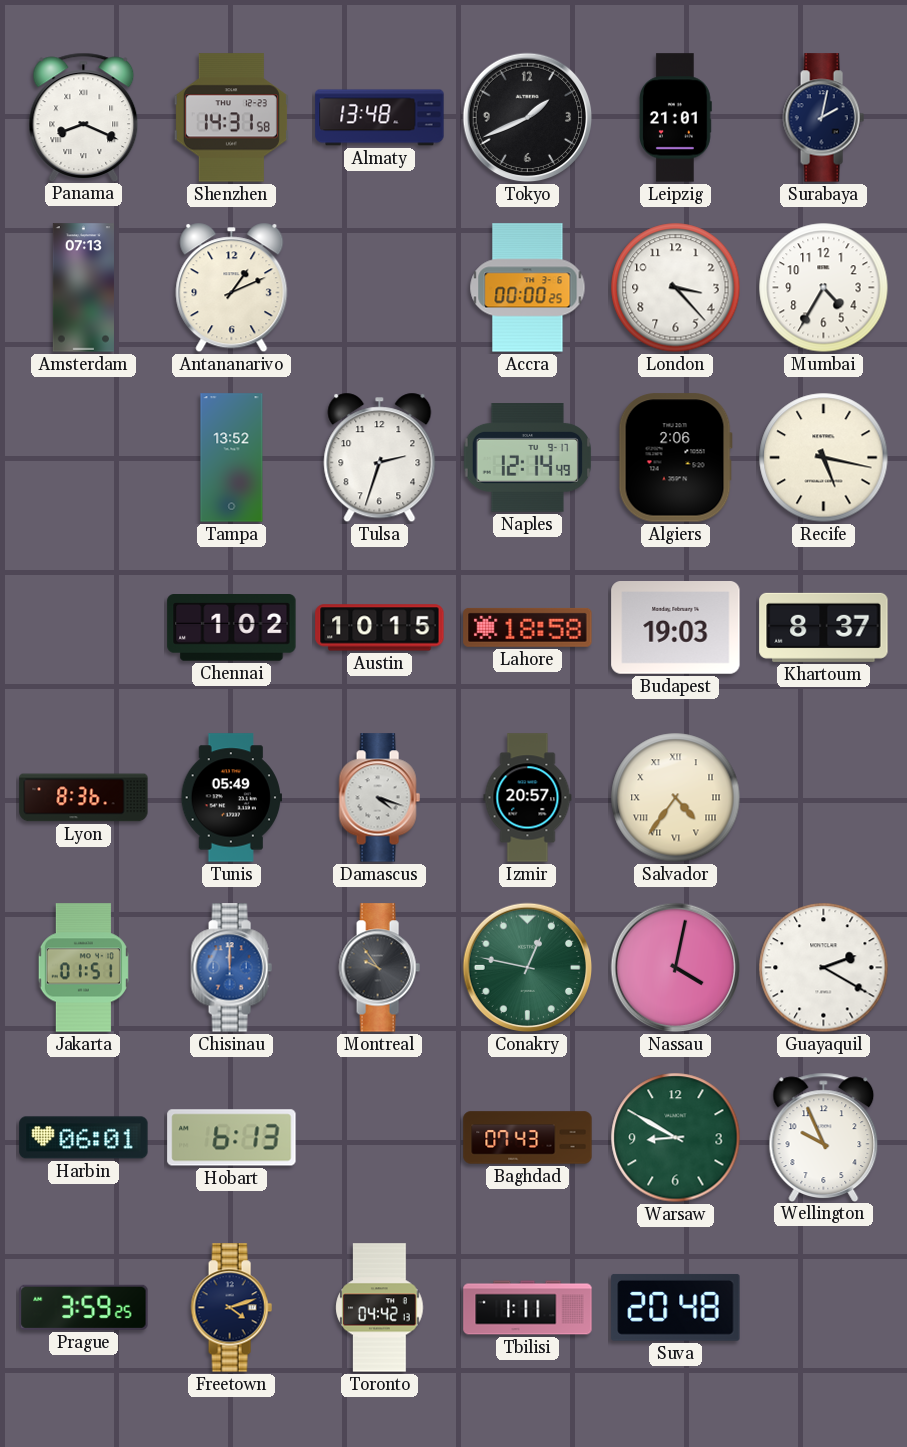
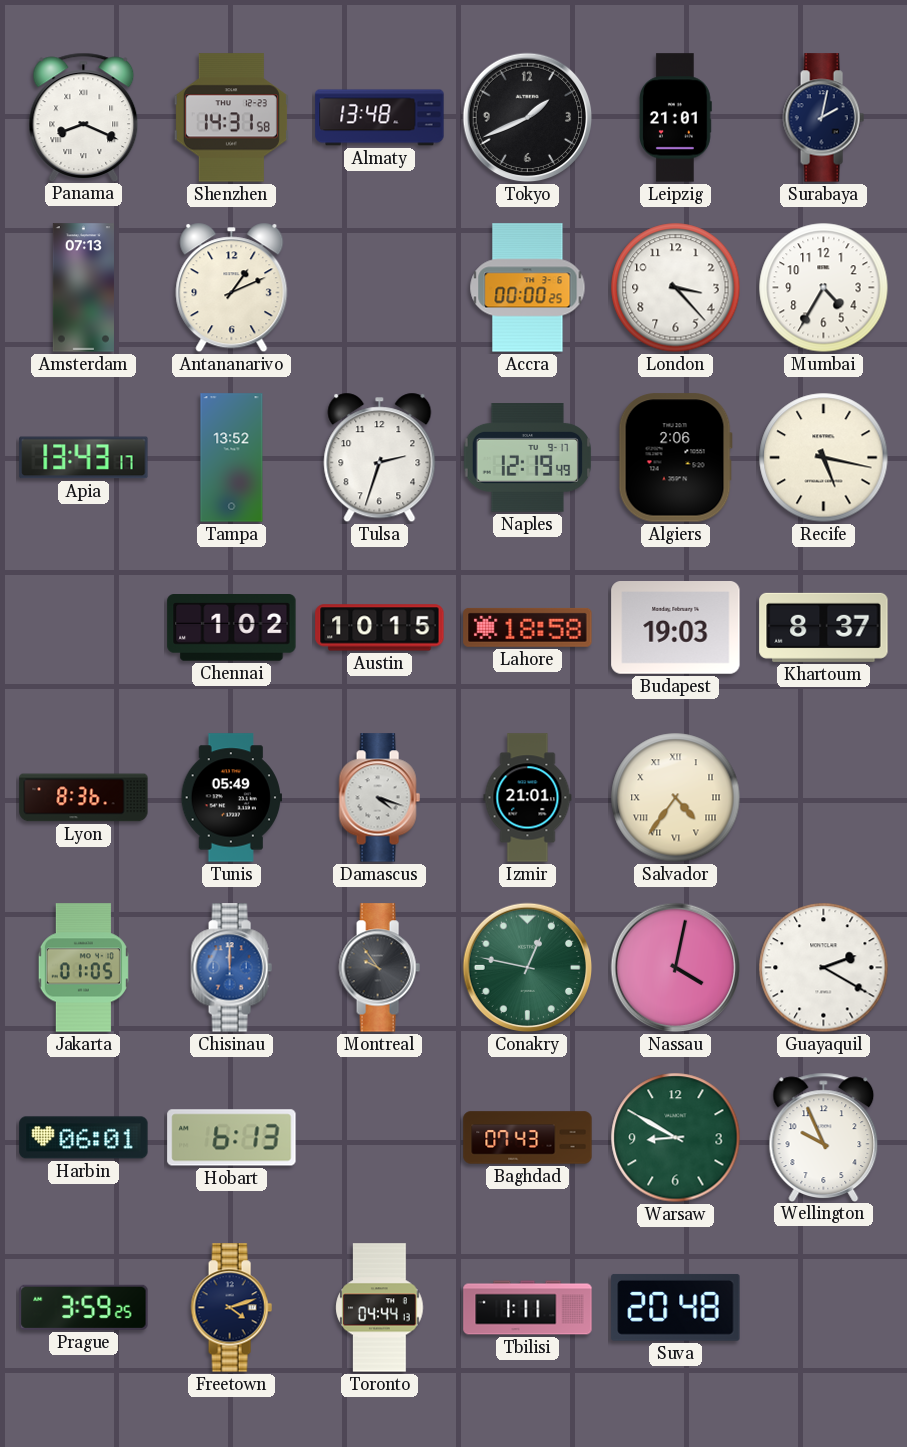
Apia: none -> 13:43 (84, 458)
Naples: 12:14 -> 12:19 (527, 458)
Izmir: 20:57 -> 21:01 (528, 798)
Jakarta: 01:51 -> 01:05 (83, 968)
Toronto: 04:42 -> 04:44 (380, 1308)
